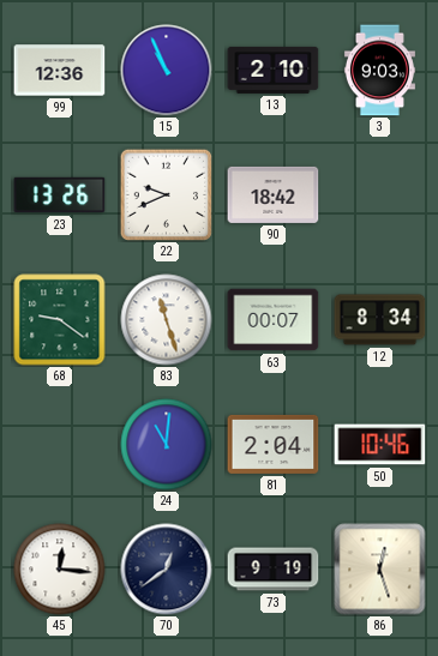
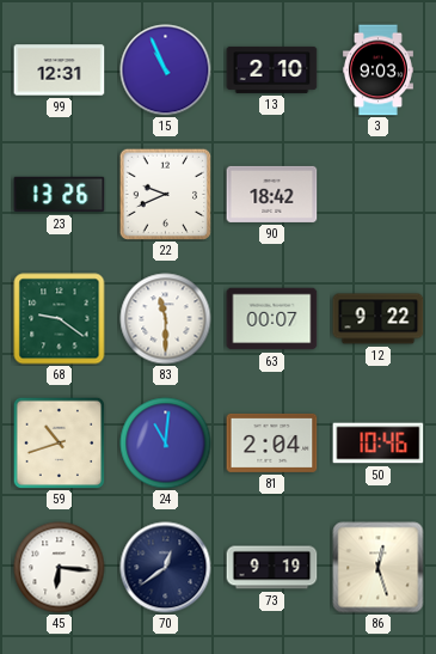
99: 12:36 -> 12:31 (60, 71)
83: 11:27 -> 11:30 (166, 319)
12: 8:34 -> 9:22 (379, 319)
59: none -> 10:42 (59, 442)
45: 12:16 -> 6:16 (60, 568)
